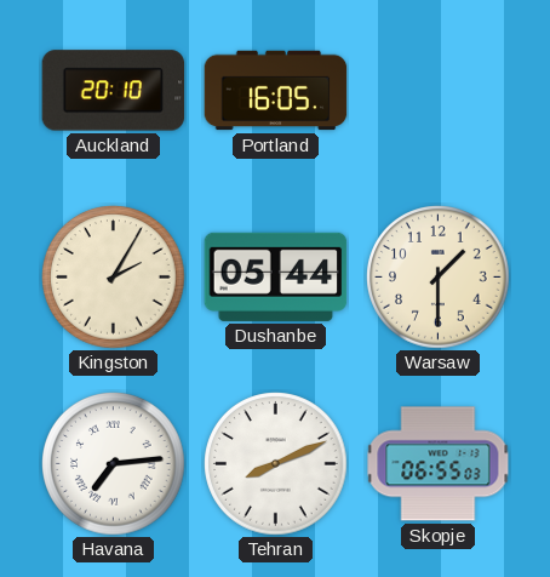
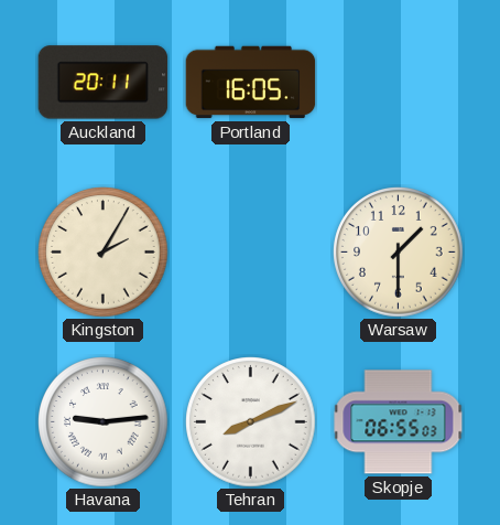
Auckland: 20:10 -> 20:11 (104, 83)
Dushanbe: 05:44 -> none (276, 276)
Havana: 7:14 -> 9:14 (104, 422)
